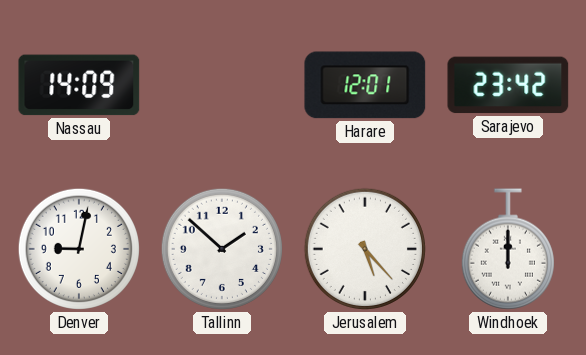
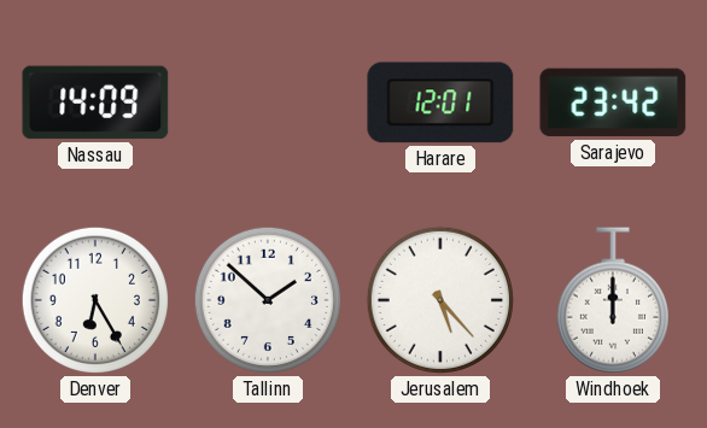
Denver: 9:02 -> 6:25 (95, 300)
